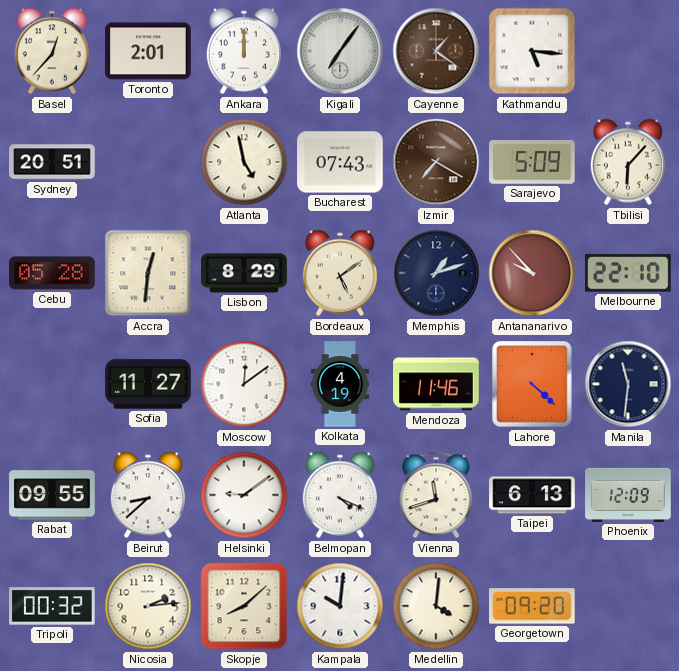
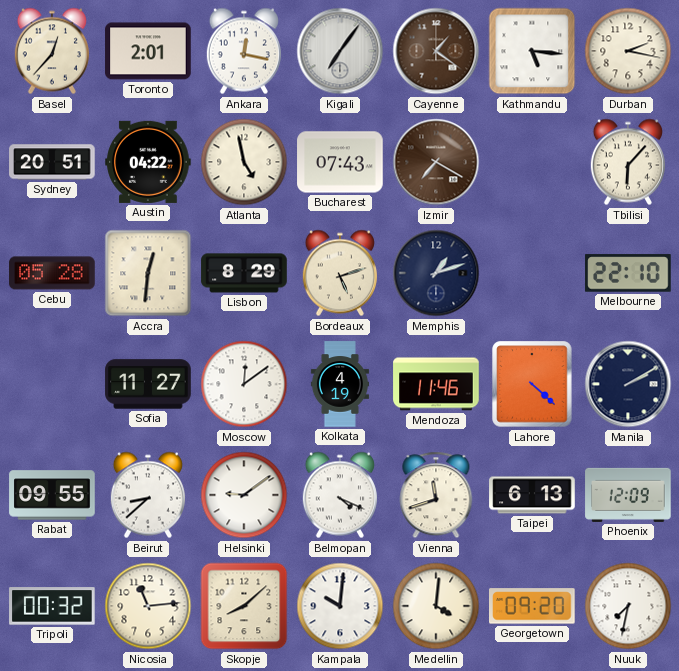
Ankara: 12:00 -> 12:17 (244, 51)
Durban: none -> 2:17 (628, 51)
Austin: none -> 04:22 (148, 162)
Sarajevo: 5:09 -> none (532, 162)
Bordeaux: 5:09 -> 5:12 (340, 273)
Antananarivo: 9:53 -> none (532, 273)
Manila: 11:31 -> 2:10 (628, 384)
Nicosia: 2:14 -> 11:14 (148, 606)
Nuuk: none -> 7:32 (628, 606)
